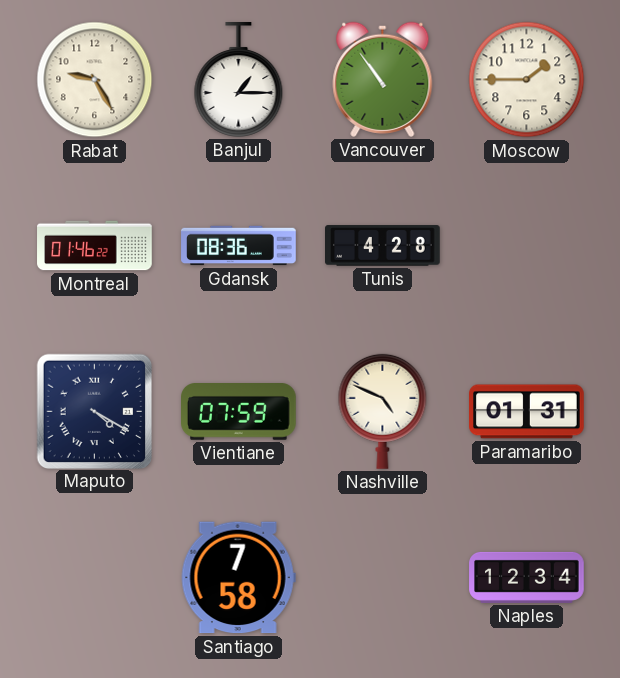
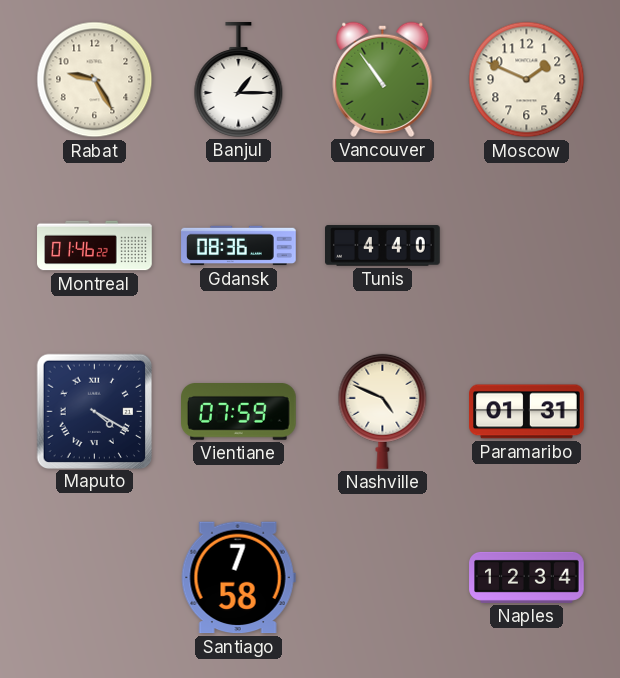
Moscow: 1:45 -> 1:49 (527, 80)
Tunis: 4:28 -> 4:40 (383, 246)
